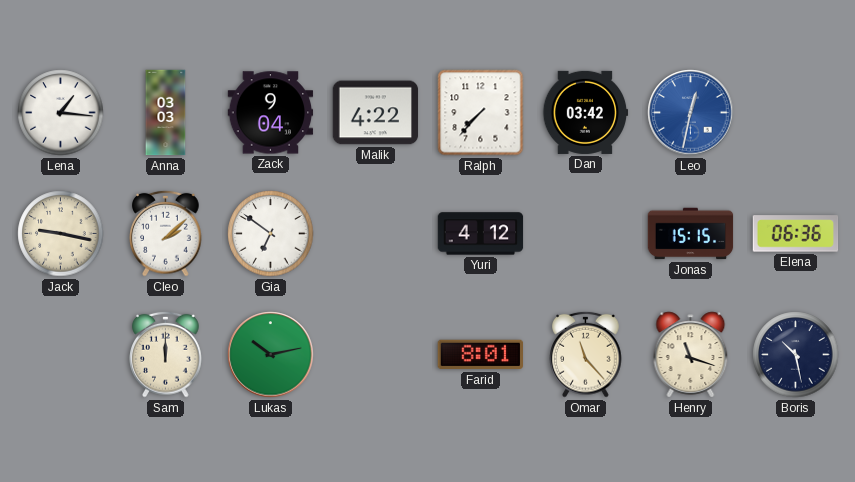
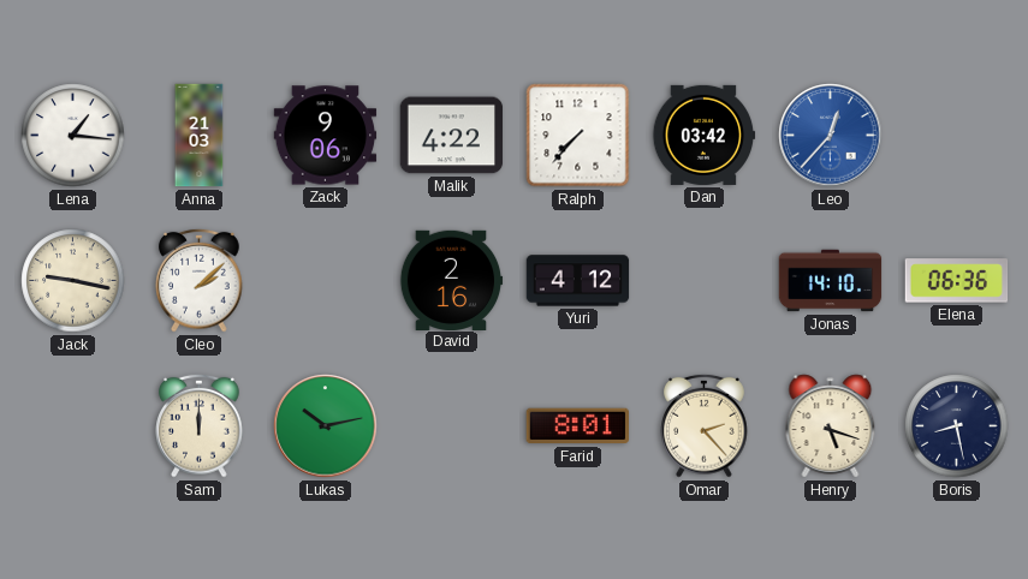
Anna: 03:03 -> 21:03 (200, 136)
Zack: 9:04 -> 9:06 (326, 136)
Leo: 12:32 -> 12:37 (831, 136)
Gia: 6:51 -> none (271, 234)
David: none -> 2:16 (451, 280)
Jonas: 15:15 -> 14:10 (831, 281)
Omar: 11:23 -> 2:23 (705, 425)
Henry: 11:18 -> 5:18 (831, 426)
Boris: 10:28 -> 8:28 (957, 426)
